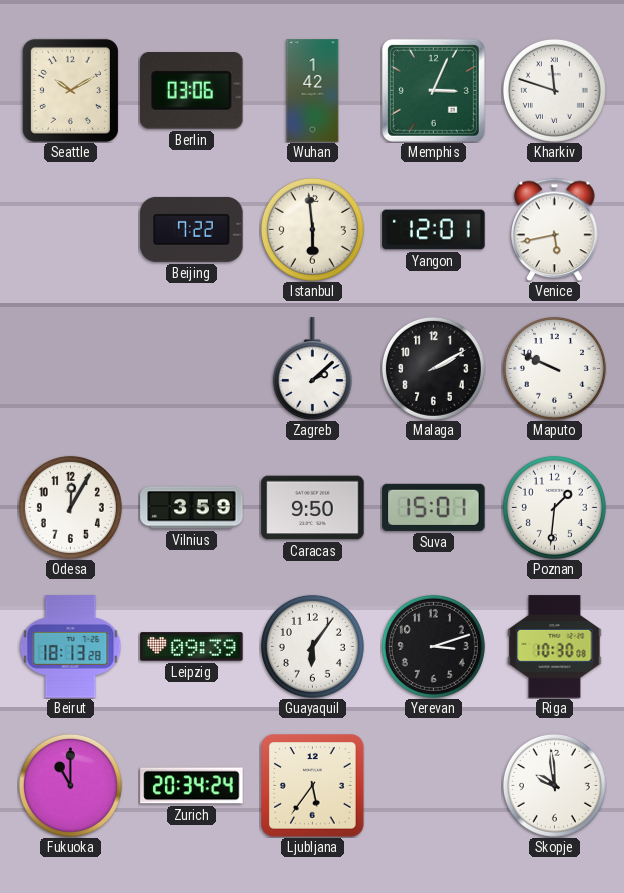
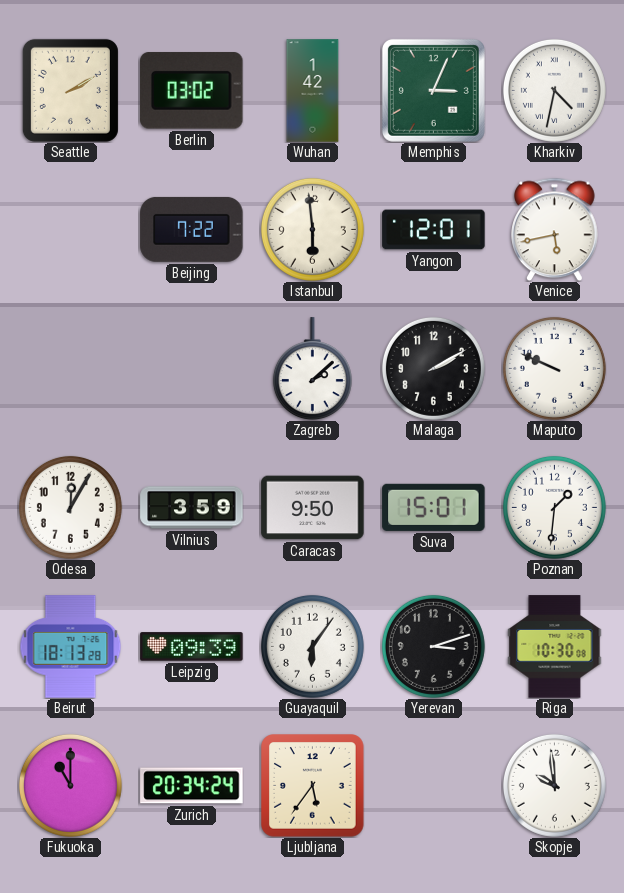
Seattle: 10:10 -> 2:10 (70, 90)
Berlin: 03:06 -> 03:02 (192, 91)
Kharkiv: 11:48 -> 4:32 (554, 90)
